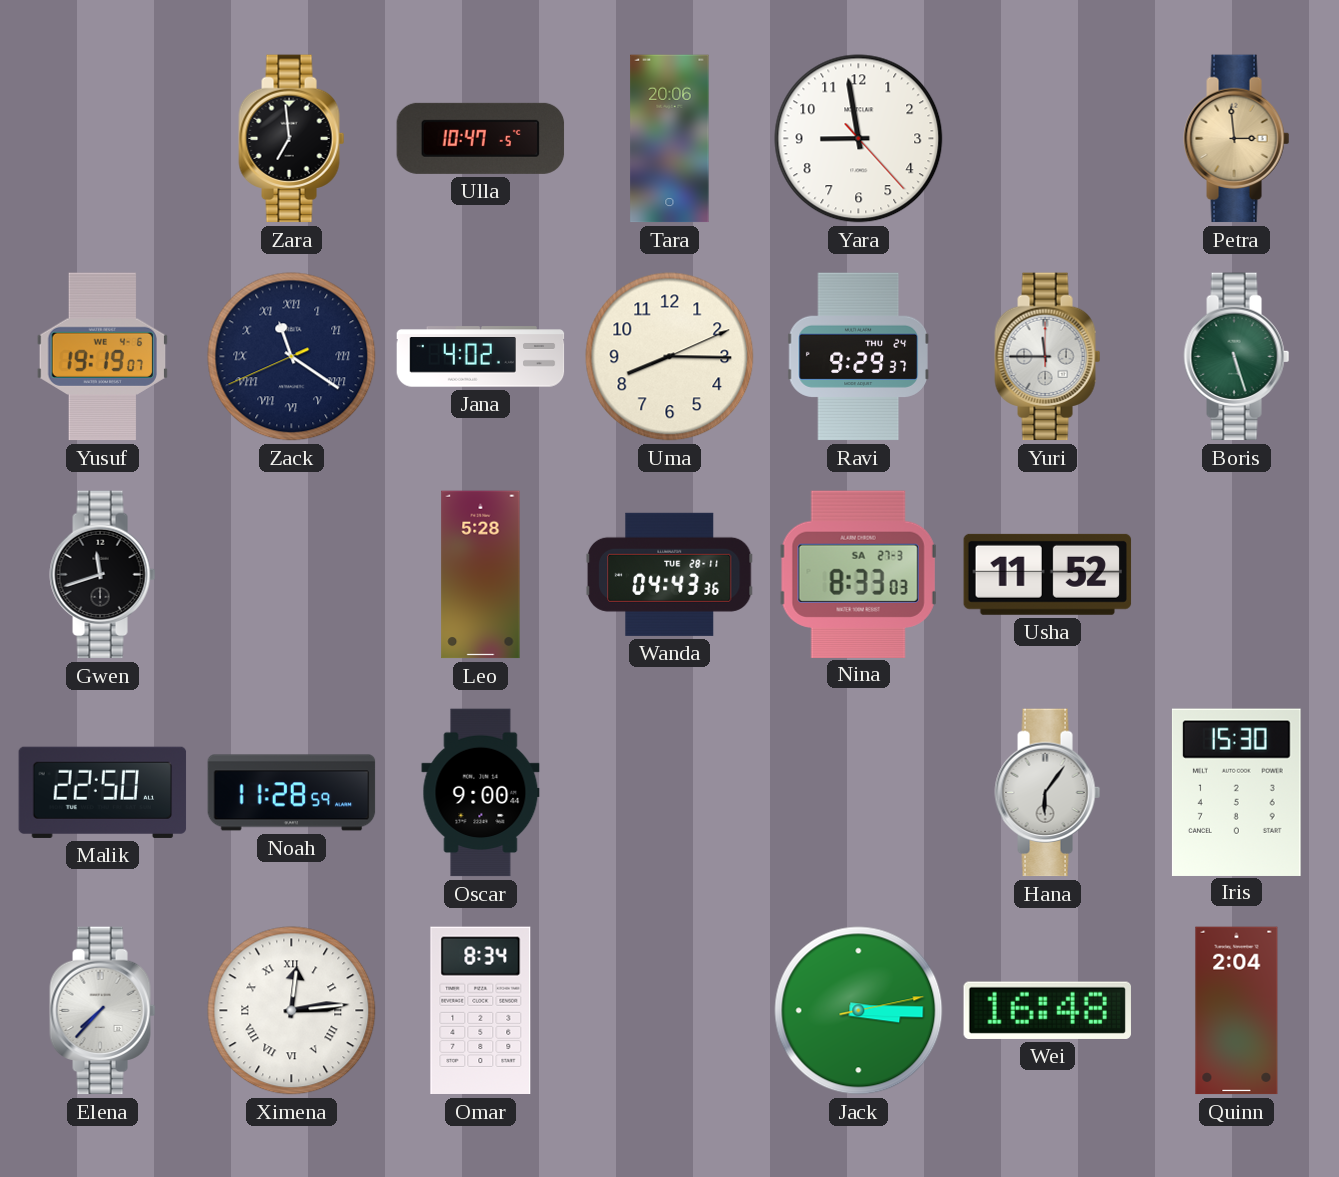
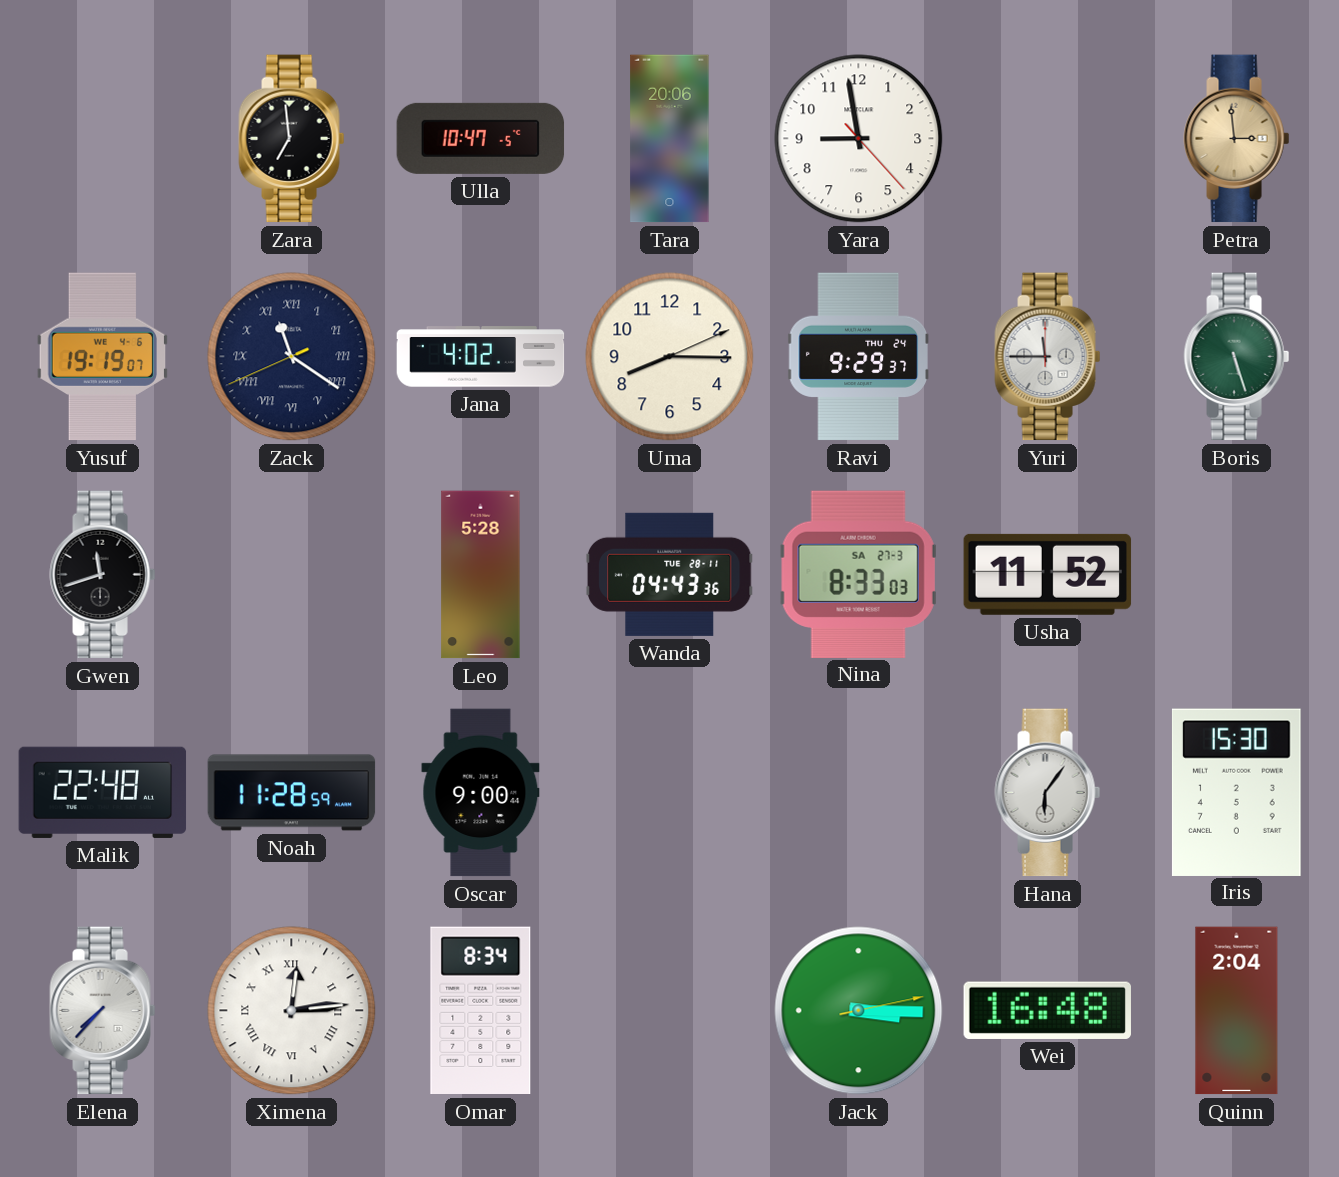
Malik: 22:50 -> 22:48 (103, 792)
